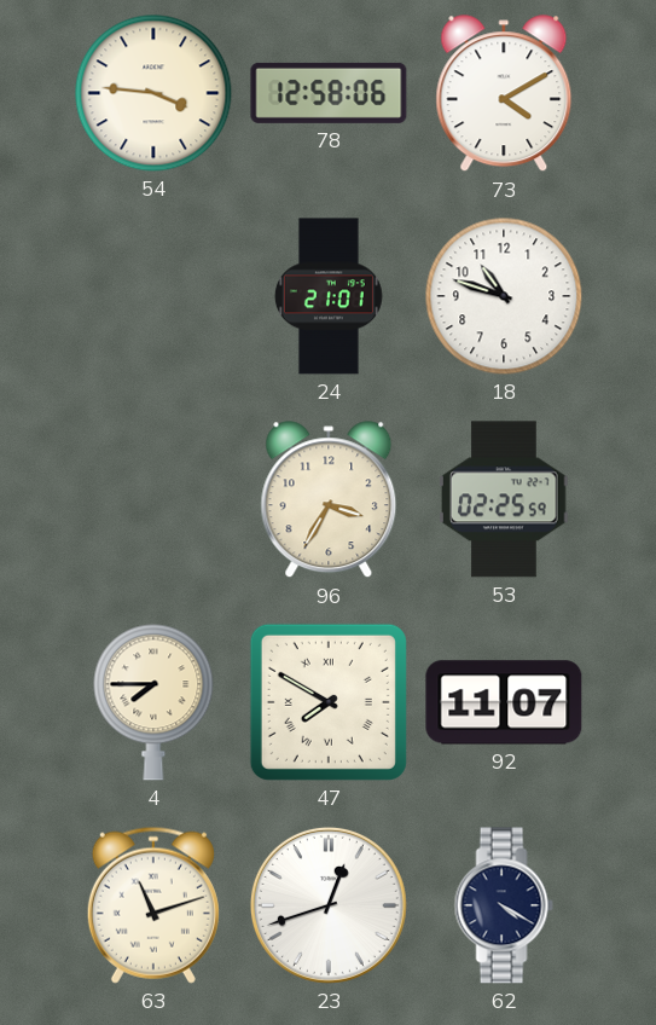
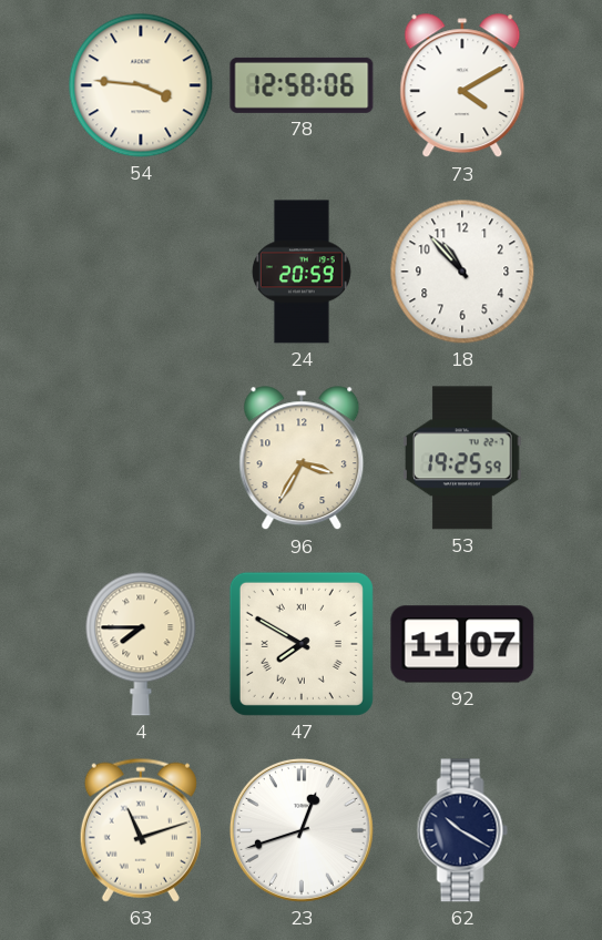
24: 21:01 -> 20:59 (302, 272)
18: 10:48 -> 10:53 (462, 272)
53: 02:25 -> 19:25 (463, 458)
62: 4:20 -> 10:20 (462, 830)
